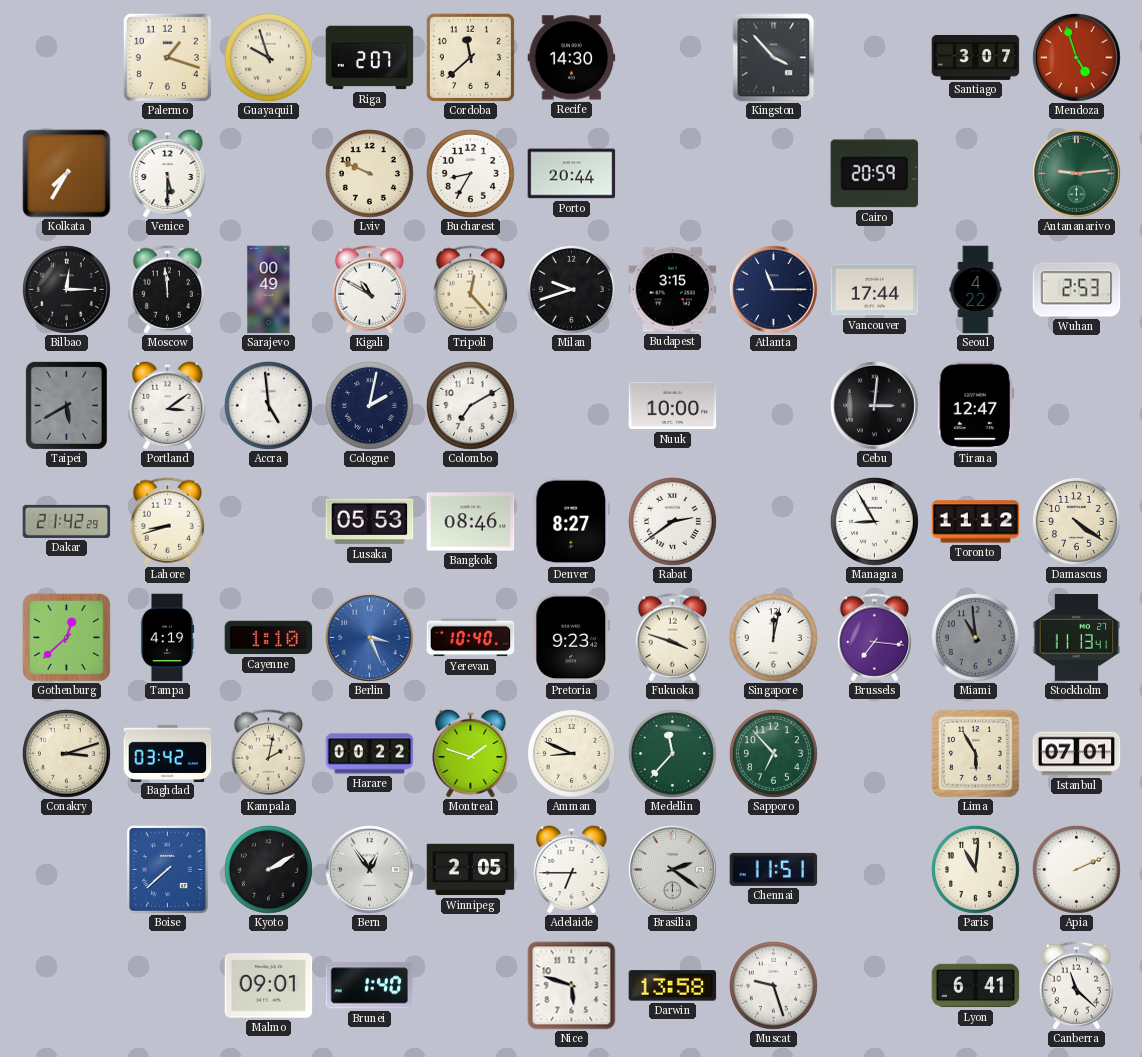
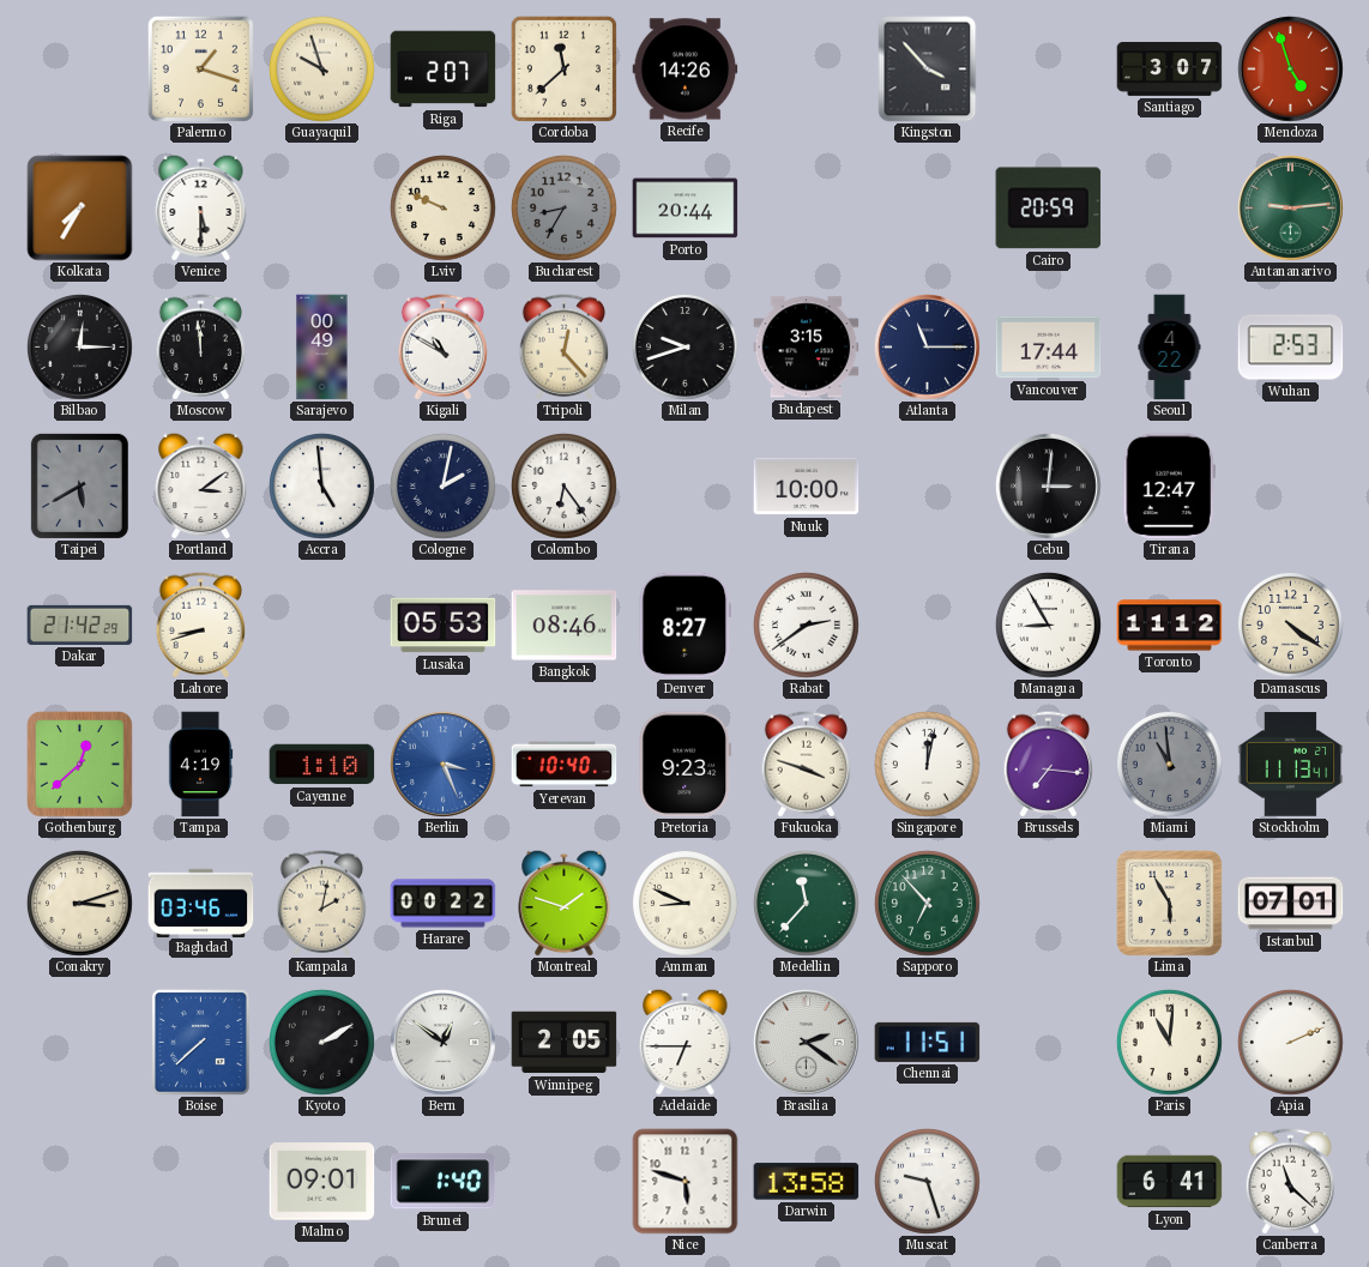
Recife: 14:30 -> 14:26 (686, 70)
Bucharest dial: white -> grey (563, 207)
Colombo: 7:10 -> 6:24 (563, 485)
Baghdad: 03:42 -> 03:46 (201, 903)
Bern: 12:54 -> 12:51 (444, 1043)
